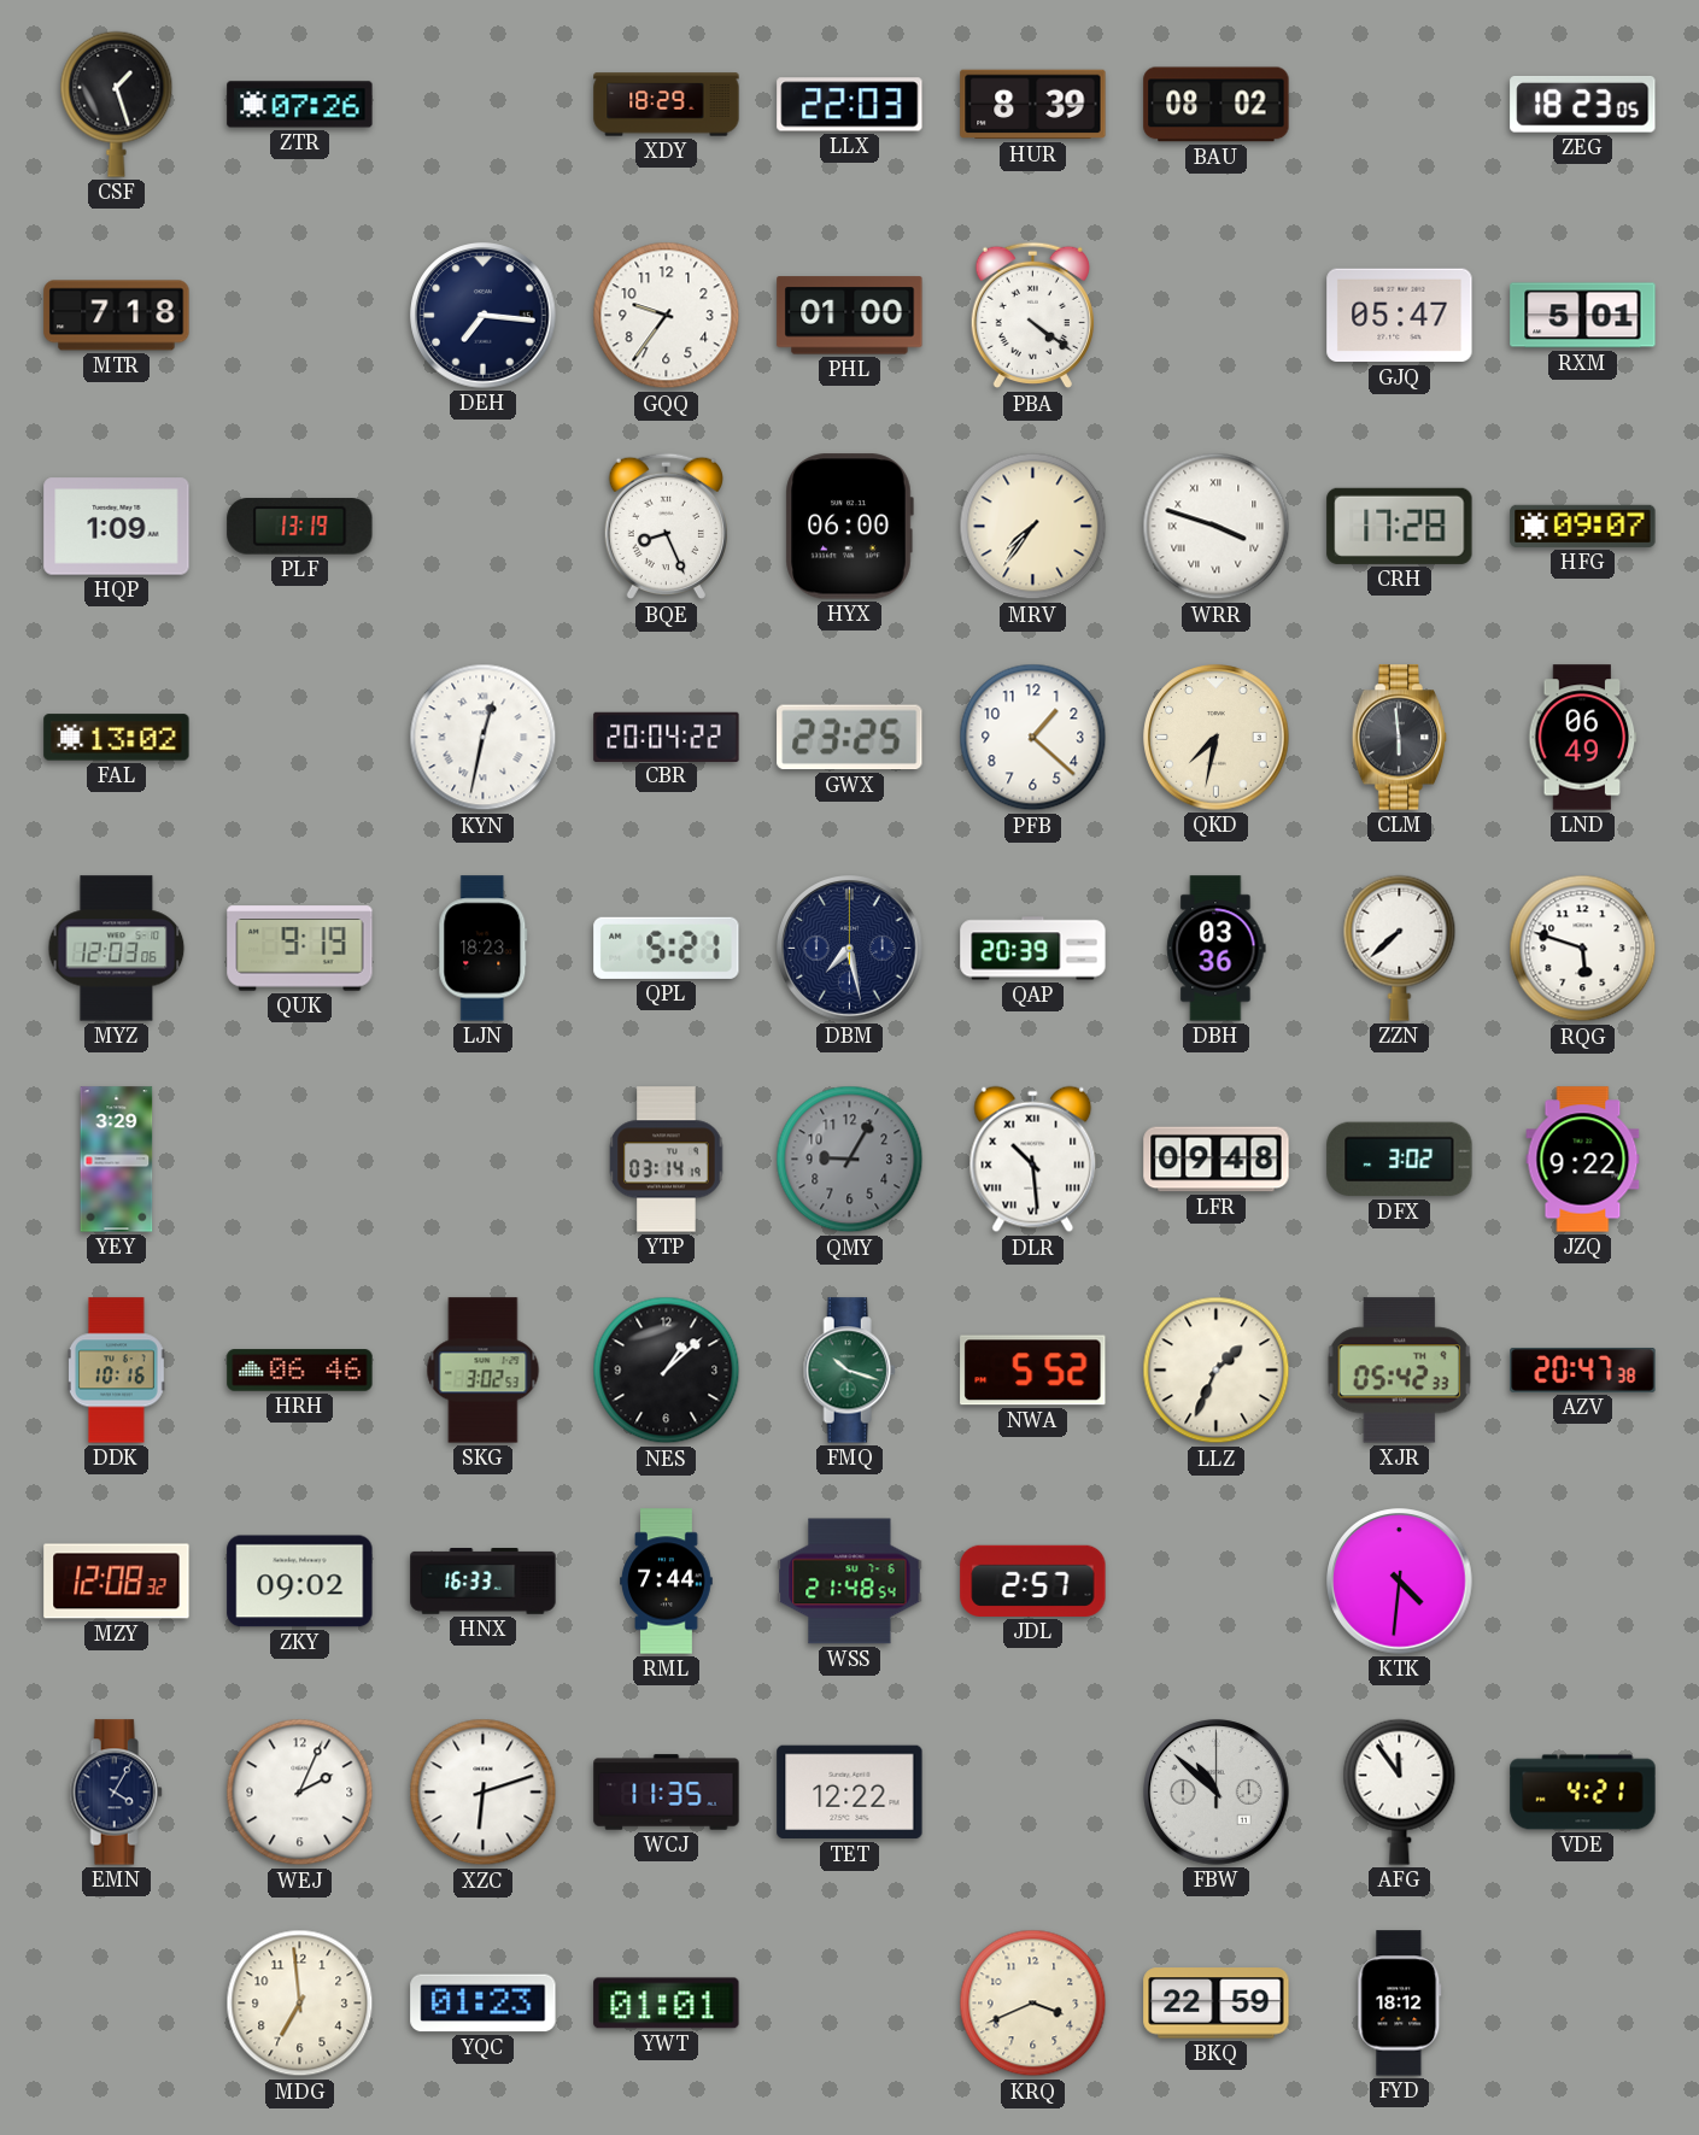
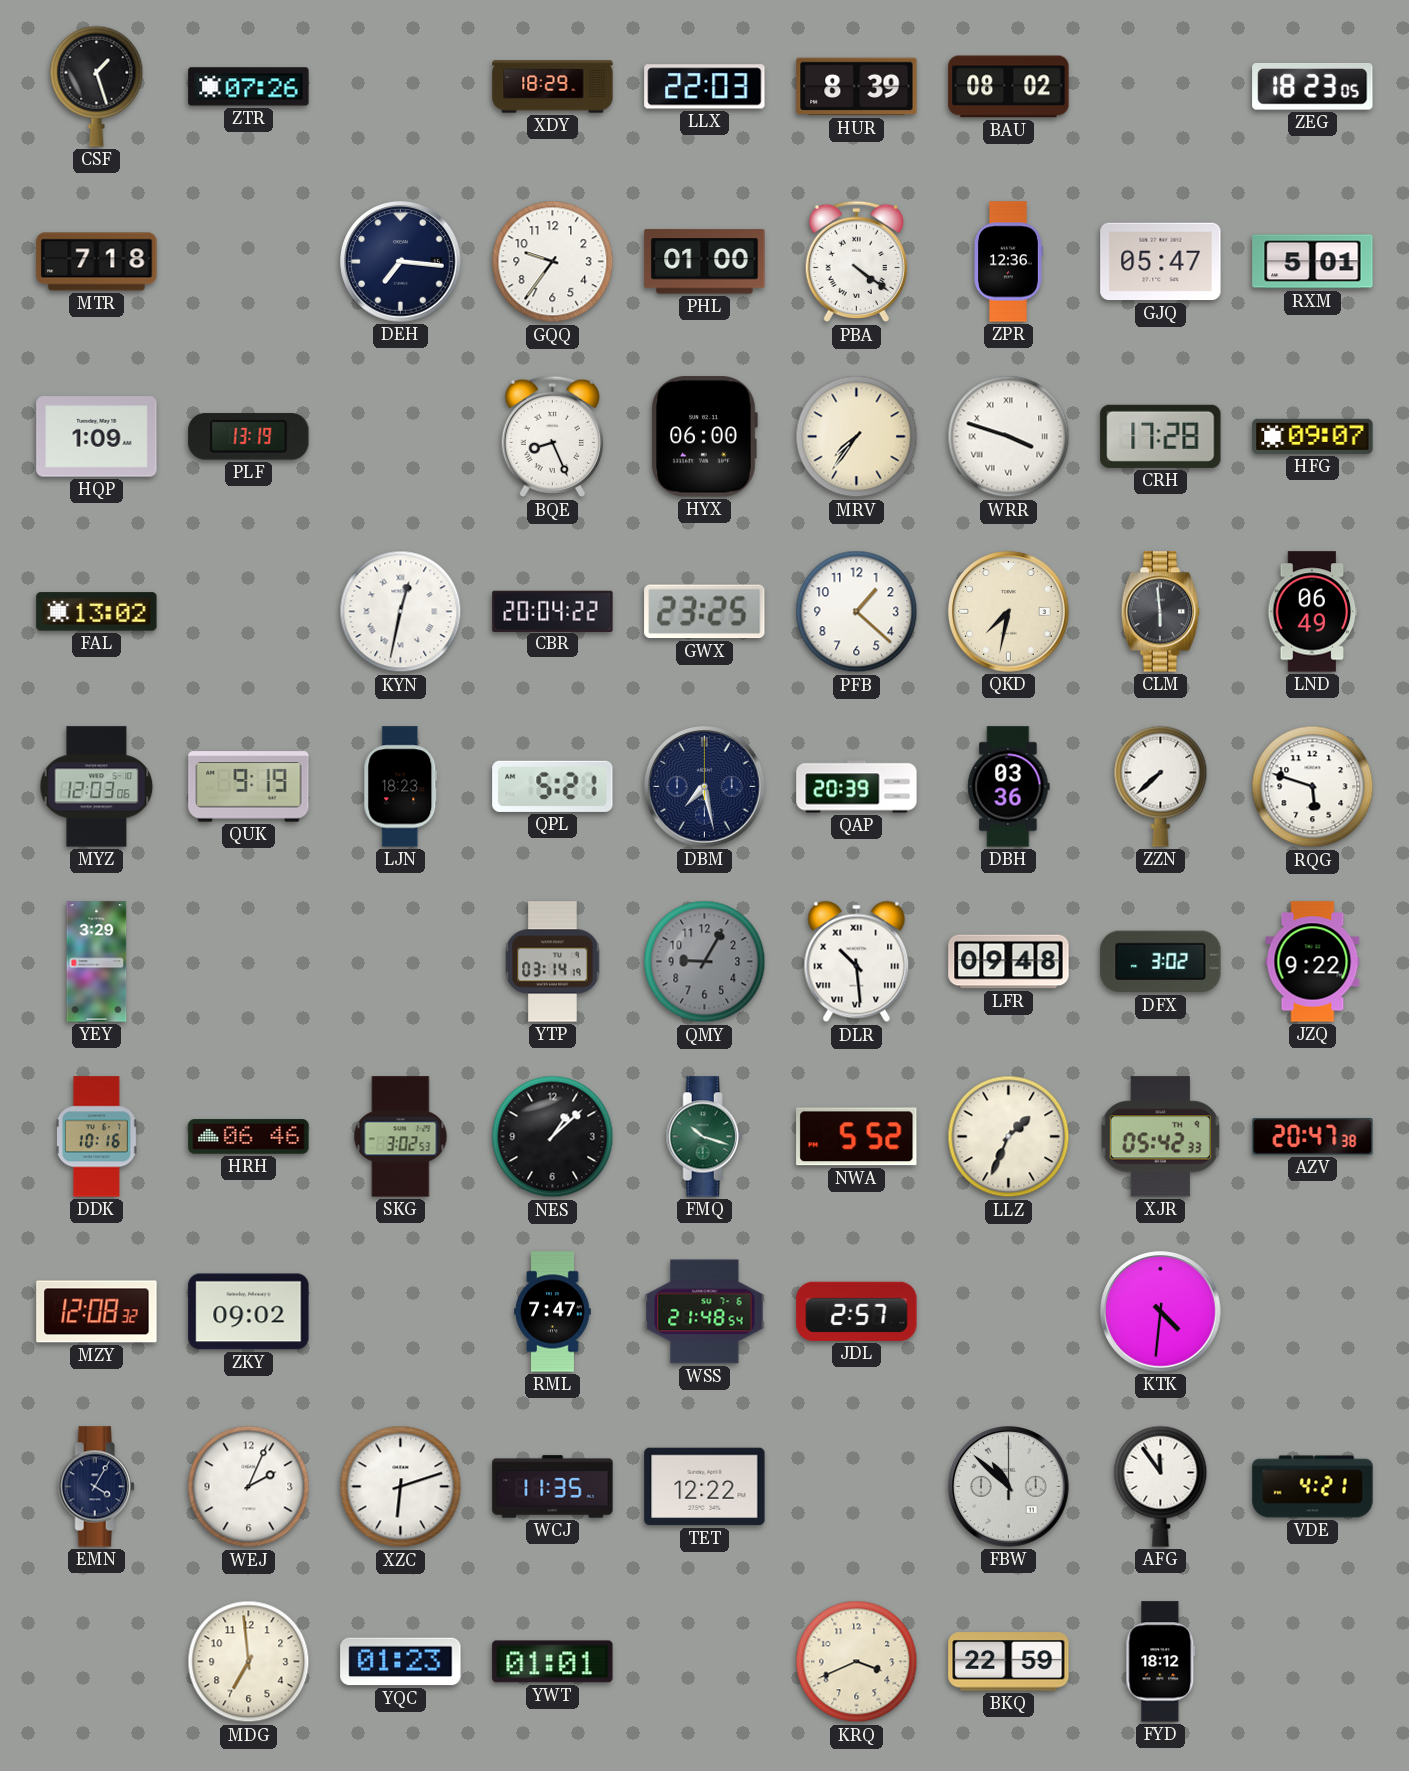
ZPR: none -> 12:36 (1009, 262)
HNX: 16:33 -> none (484, 1582)
RML: 7:44 -> 7:47 (553, 1312)
